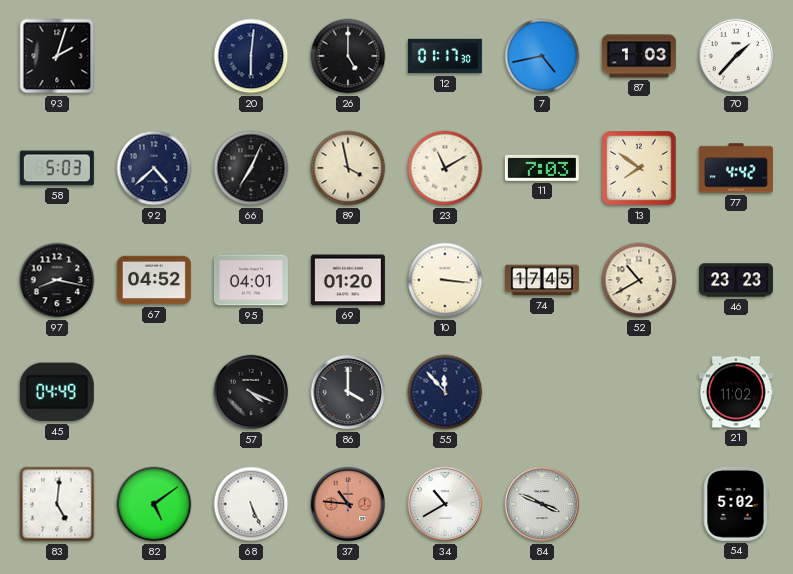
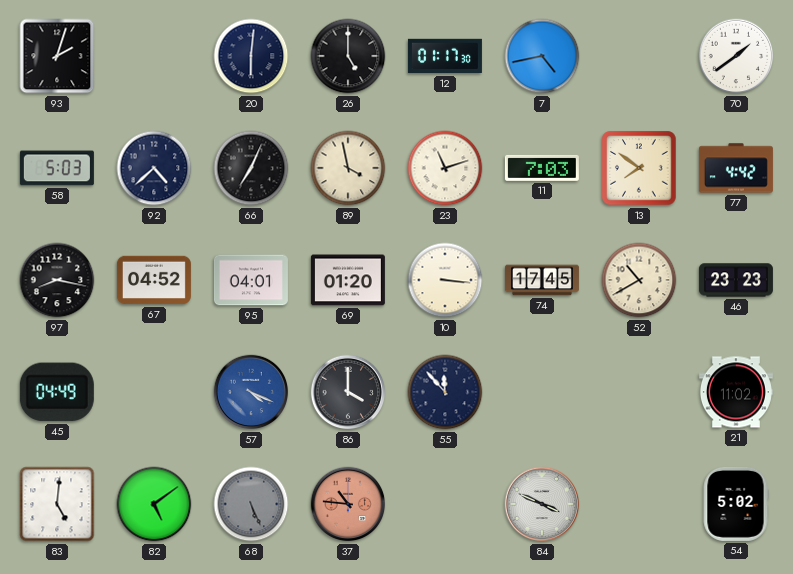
87: 1:03 -> none (639, 56)
70: 1:37 -> 1:39 (736, 56)
23: 11:10 -> 11:12 (445, 168)
57 dial: black -> blue (251, 392)
68 dial: white -> grey (251, 504)
34: 10:40 -> none (445, 504)
